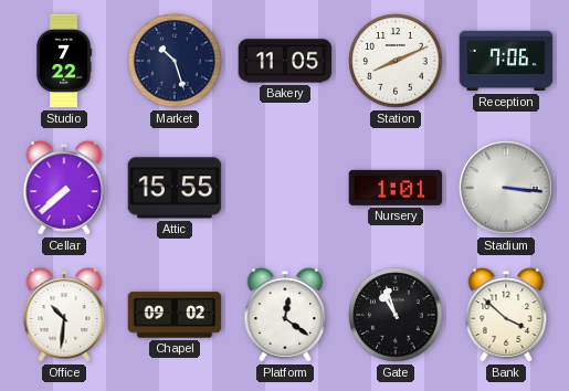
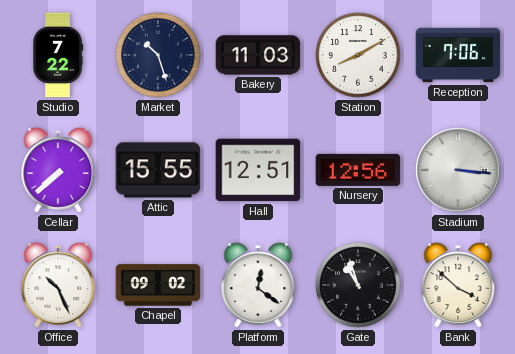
Bakery: 11:05 -> 11:03 (258, 55)
Station: 8:11 -> 8:10 (358, 55)
Hall: none -> 12:51 (258, 170)
Nursery: 1:01 -> 12:56 (358, 170)
Office: 10:31 -> 10:26 (58, 285)
